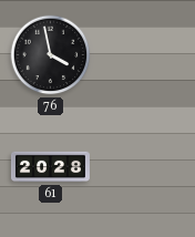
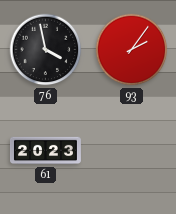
93: none -> 2:06 (132, 50)
61: 20:28 -> 20:23 (46, 151)
